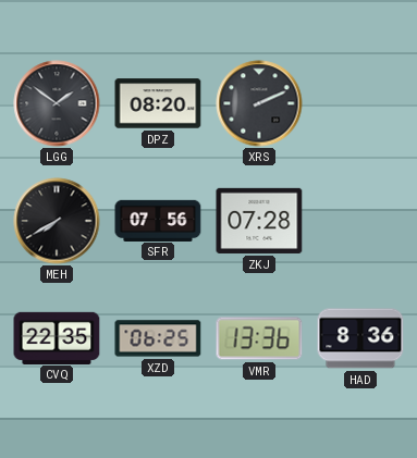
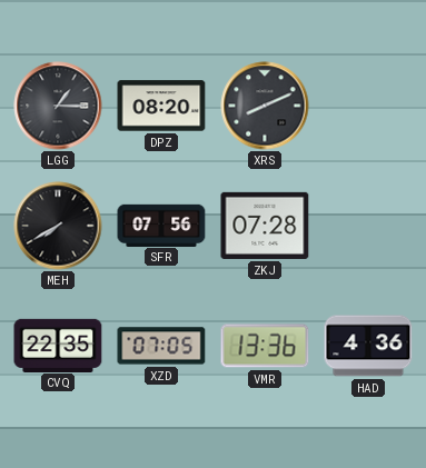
LGG: 1:51 -> 1:15 (58, 106)
XRS: 2:11 -> 8:11 (265, 106)
XZD: 06:25 -> 07:05 (161, 346)
HAD: 8:36 -> 4:36 (368, 346)
